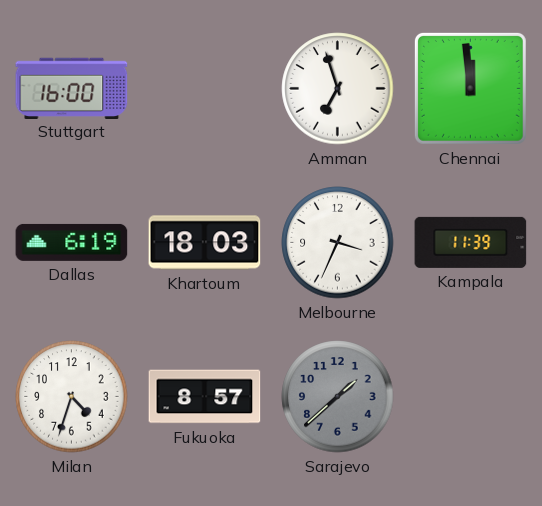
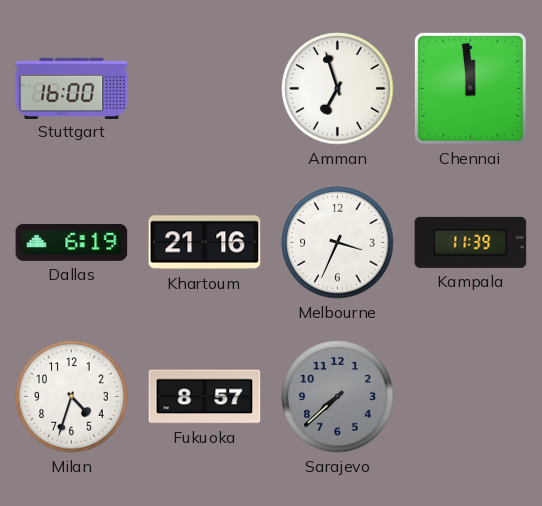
Khartoum: 18:03 -> 21:16 (205, 243)
Sarajevo: 1:38 -> 7:38 (338, 397)
